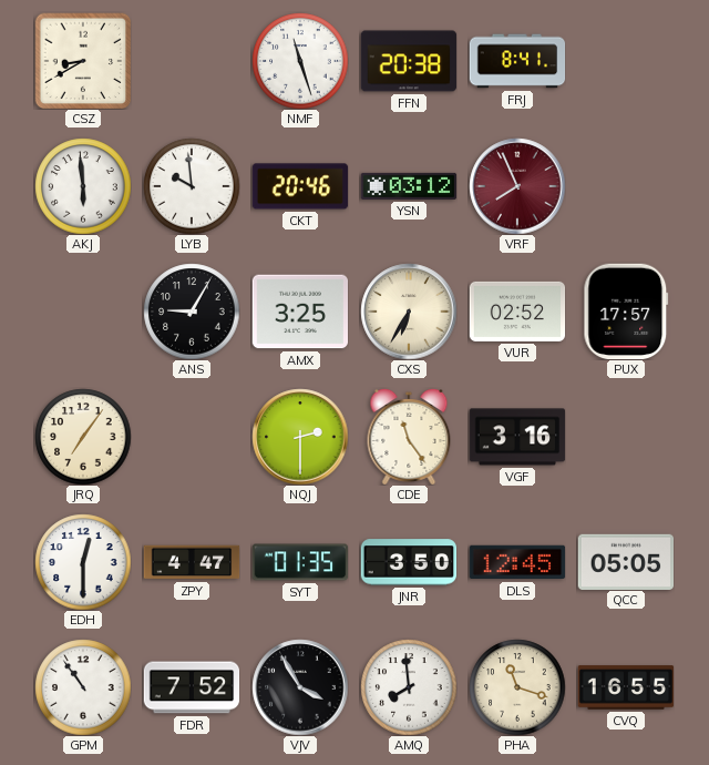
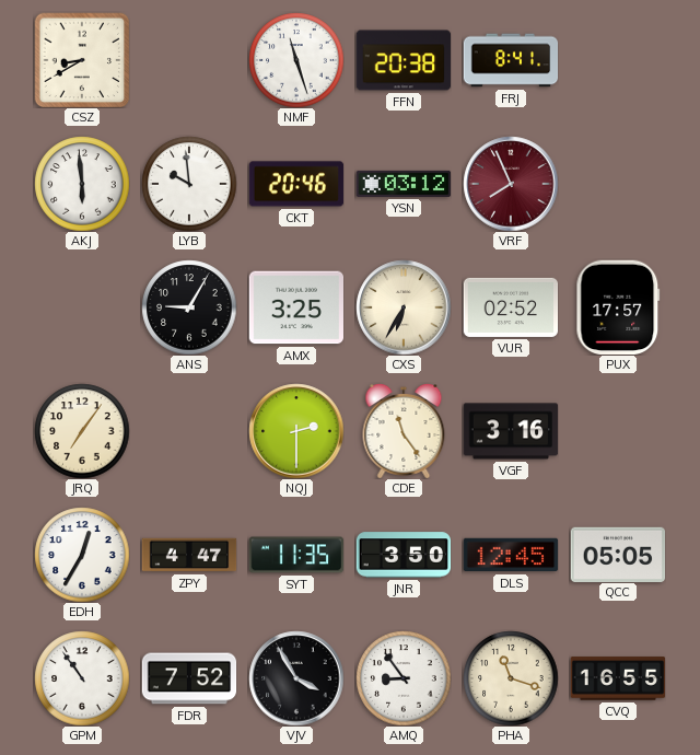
EDH: 12:30 -> 12:35 (82, 555)
SYT: 01:35 -> 11:35 (296, 555)
AMQ: 7:59 -> 8:54 (404, 678)
